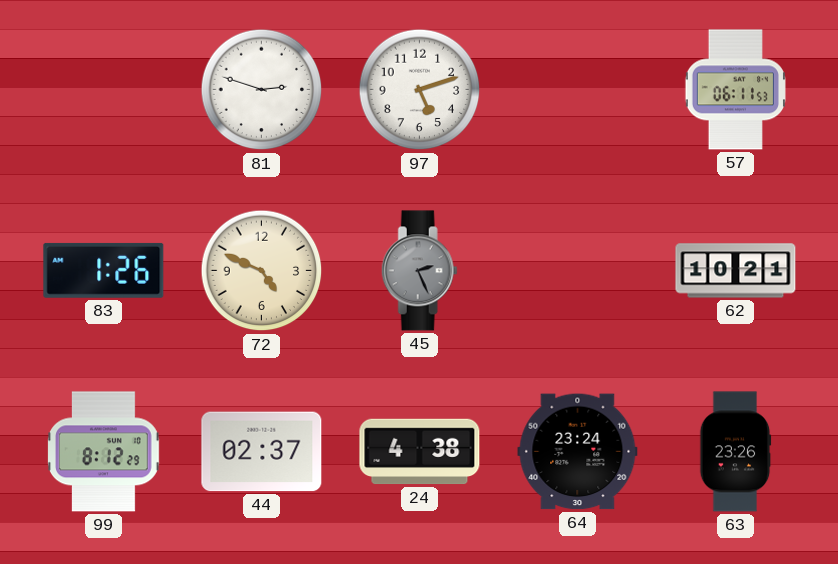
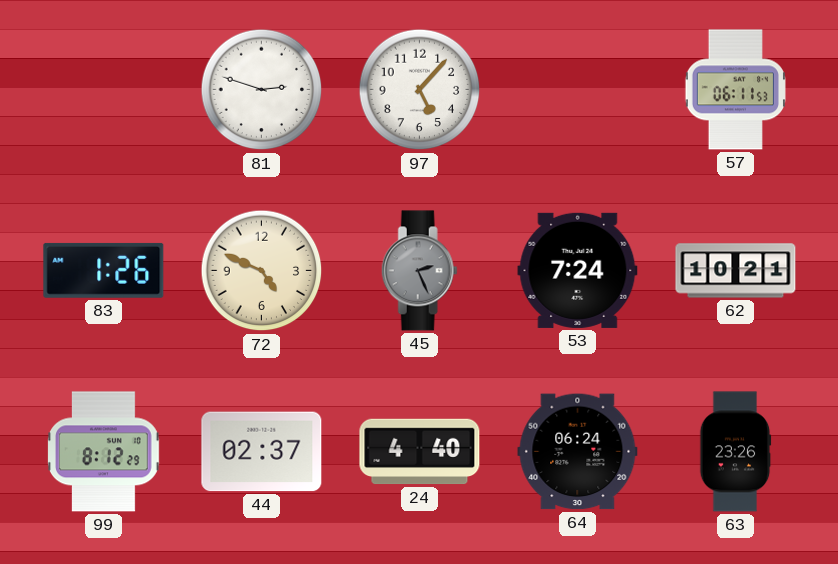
97: 5:12 -> 5:07 (420, 90)
53: none -> 7:24 (578, 270)
24: 4:38 -> 4:40 (420, 452)
64: 23:24 -> 06:24 (578, 452)
